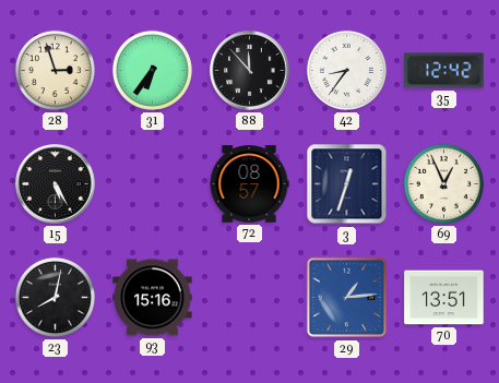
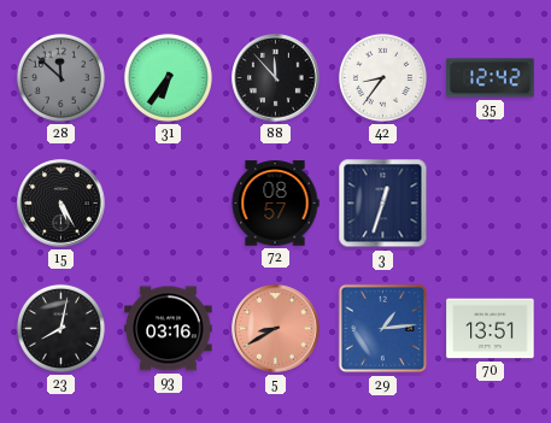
28: 2:57 -> 11:52 (60, 77)
28 dial: cream -> grey (60, 77)
69: 12:56 -> none (443, 183)
93: 15:16 -> 03:16 (169, 329)
5: none -> 8:40 (276, 329)
